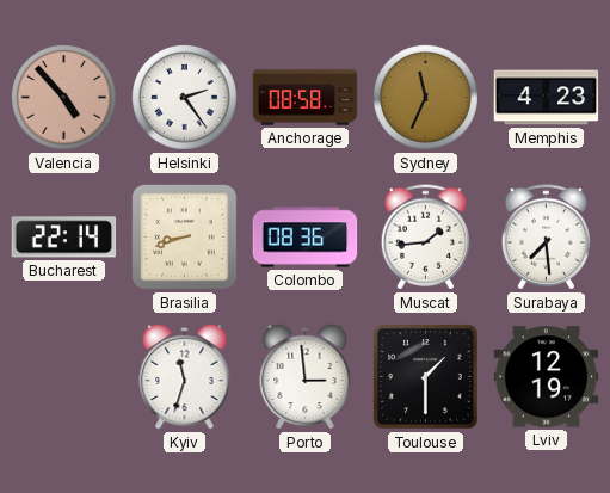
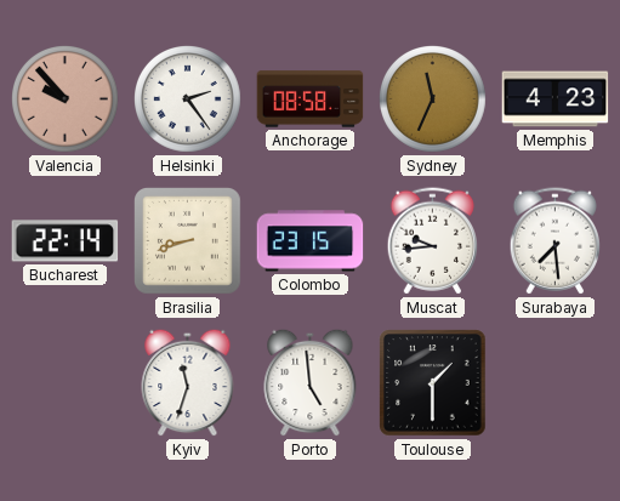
Valencia: 4:53 -> 9:53 (66, 99)
Colombo: 08:36 -> 23:15 (311, 241)
Muscat: 1:44 -> 9:44 (432, 241)
Porto: 2:59 -> 4:59 (311, 382)
Lviv: 12:19 -> none (547, 377)
